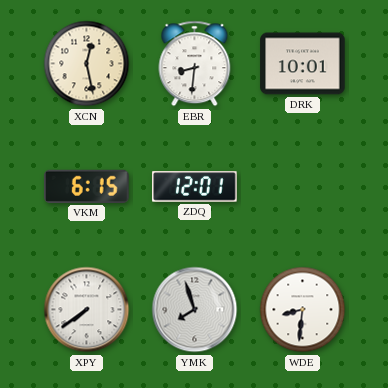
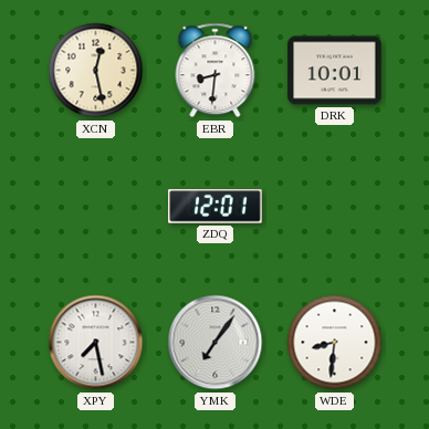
VKM: 6:15 -> none (87, 186)
XPY: 7:39 -> 7:28 (96, 343)
YMK: 7:57 -> 7:06 (216, 343)
